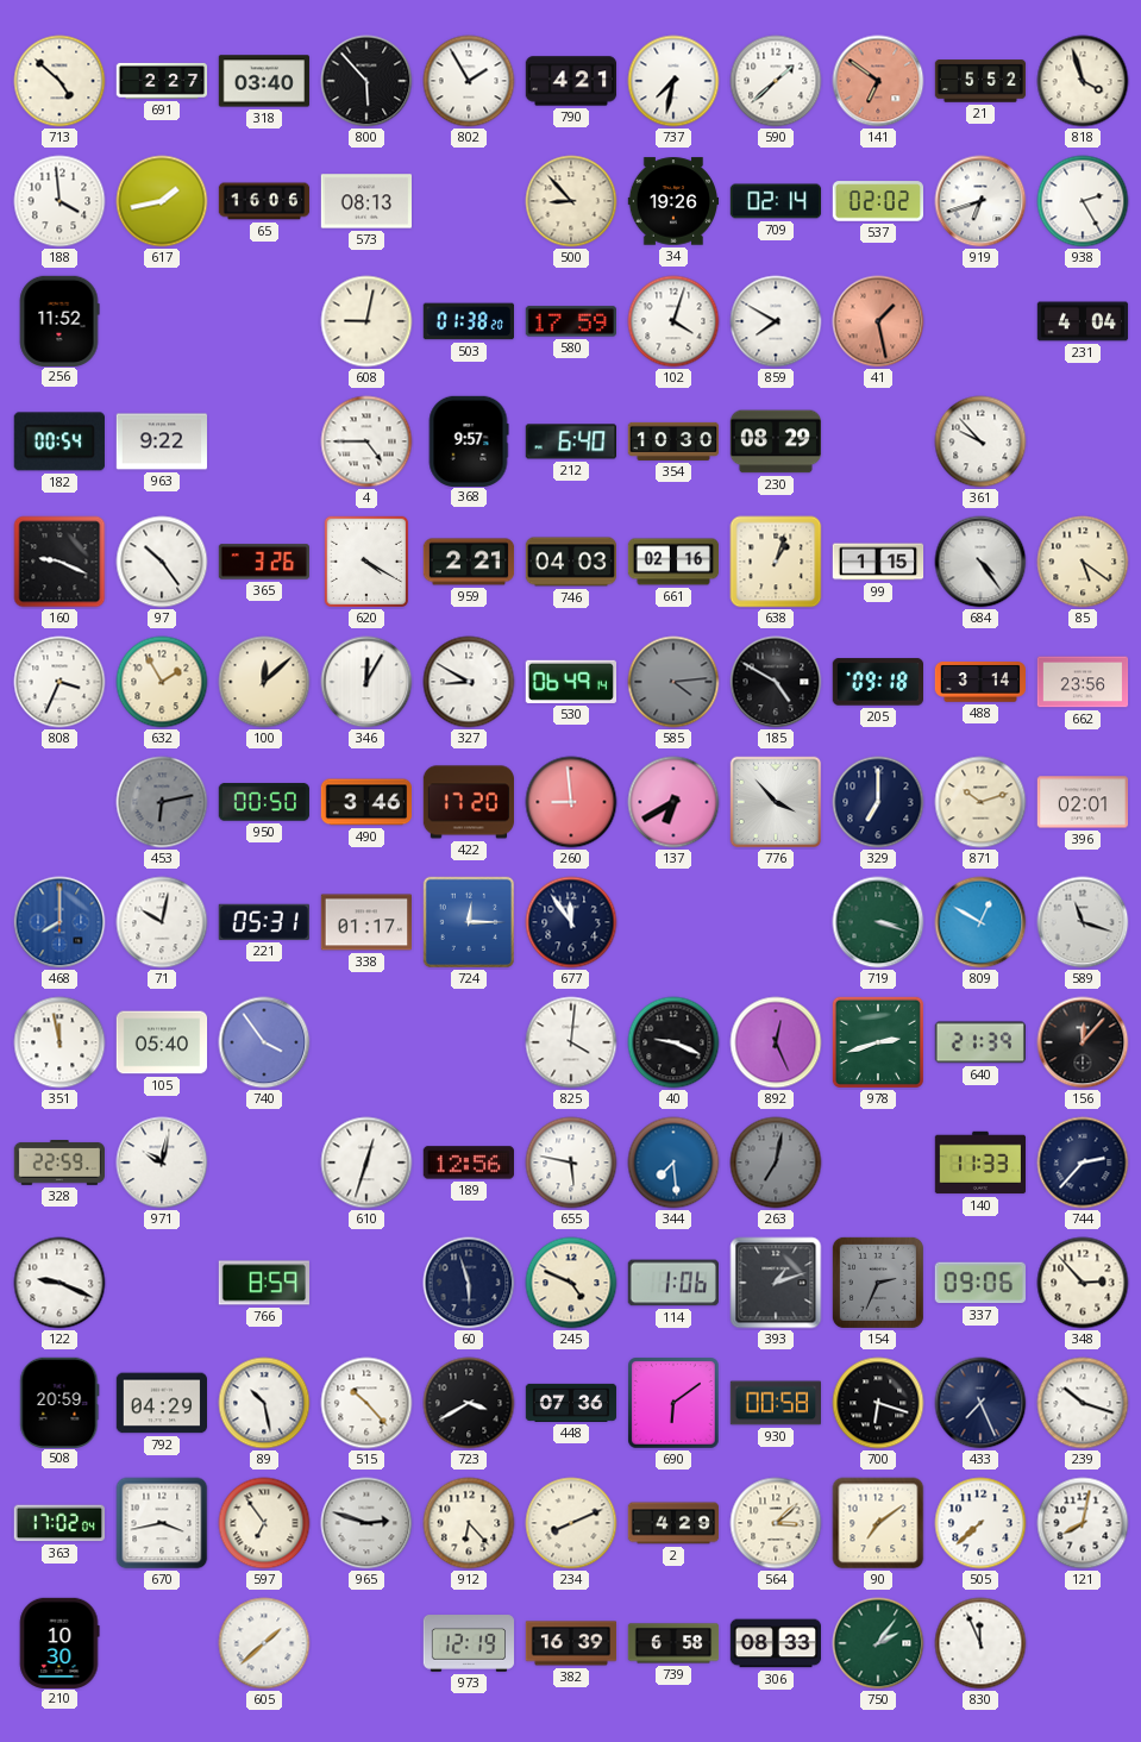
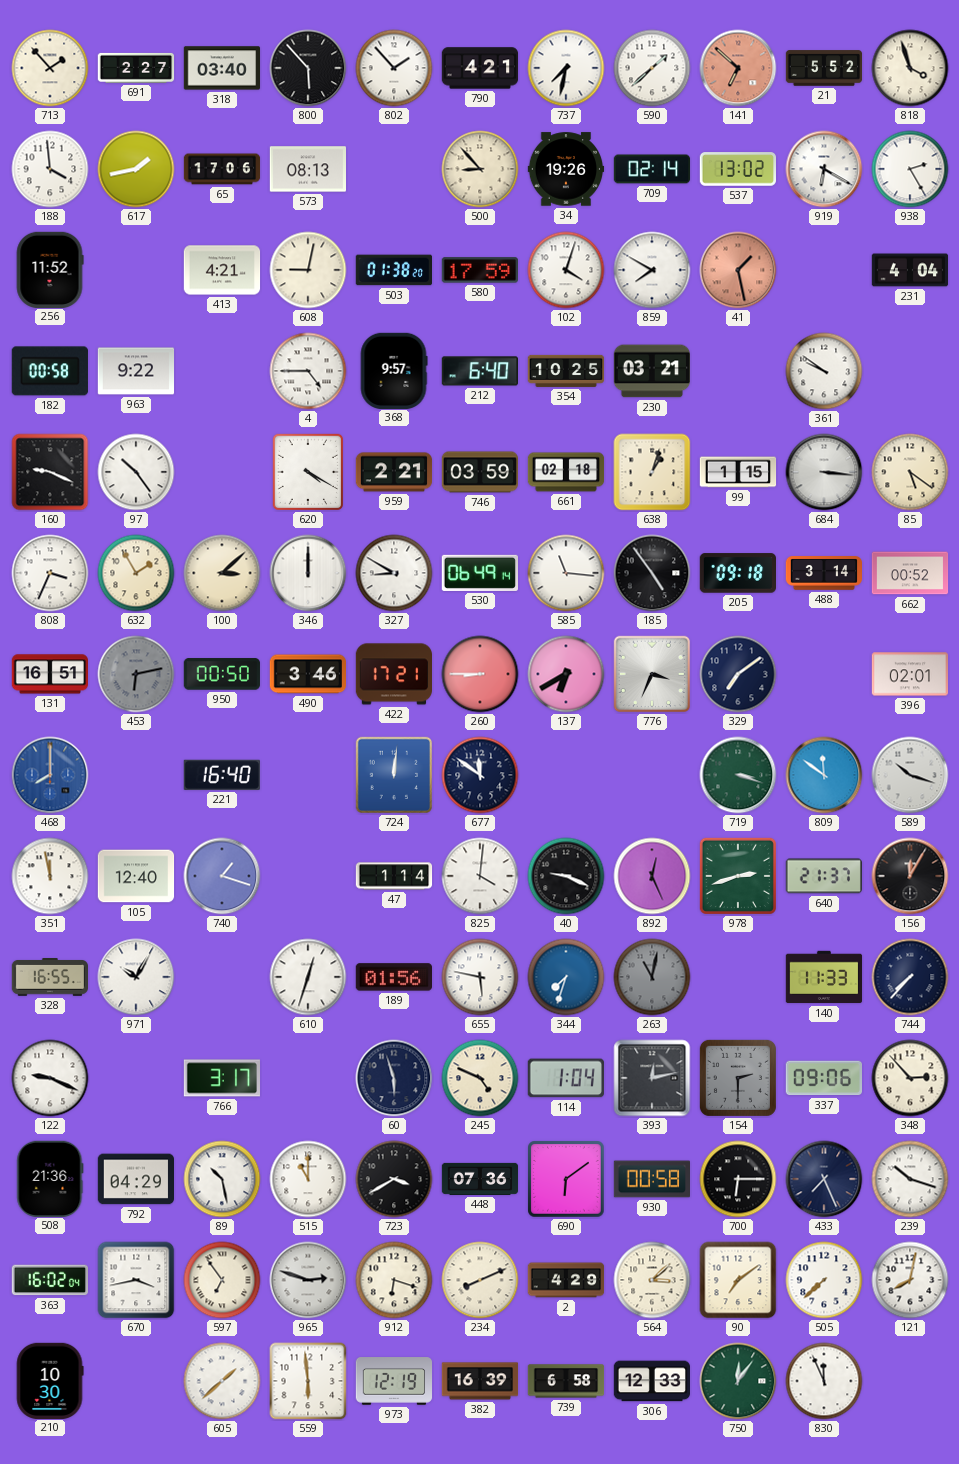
713: 4:52 -> 1:53 (50, 68)
802: 1:55 -> 1:53 (394, 68)
141: 6:51 -> 6:52 (738, 68)
65: 16:06 -> 17:06 (222, 169)
537: 02:02 -> 13:02 (737, 169)
919: 6:42 -> 6:20 (824, 169)
413: none -> 4:21 (222, 270)
182: 00:54 -> 00:58 (50, 371)
354: 10:30 -> 10:25 (566, 371)
230: 08:29 -> 03:21 (651, 371)
361: 9:53 -> 9:51 (824, 371)
365: 3:26 -> none (263, 562)
746: 04:03 -> 03:59 (480, 472)
661: 02:16 -> 02:18 (566, 472)
684: 4:24 -> 3:16 (824, 472)
100: 12:08 -> 3:08 (222, 573)
346: 12:05 -> 12:00 (308, 573)
585: 4:14 -> 11:16 (566, 573)
585 dial: grey -> white (566, 573)
185: 4:50 -> 4:54 (652, 573)
662: 23:56 -> 00:52 (910, 573)
131: none -> 16:51 (49, 674)
422: 17:20 -> 17:21 (393, 674)
260: 8:59 -> 8:45 (480, 674)
776: 3:53 -> 3:34 (652, 674)
329: 7:00 -> 7:09 (738, 674)
871: 10:12 -> none (980, 802)
71: 10:02 -> none (162, 922)
221: 05:31 -> 16:40 (222, 775)
338: 01:17 -> none (365, 922)
724: 12:15 -> 12:01 (394, 775)
677: 11:54 -> 11:51 (480, 775)
809: 12:50 -> 11:51 (824, 775)
589: 11:18 -> 10:18 (910, 775)
105: 05:40 -> 12:40 (136, 876)
740: 3:54 -> 1:18 (222, 876)
47: none -> 1:14 (394, 876)
640: 21:39 -> 21:37 (824, 876)
156: 12:07 -> 12:05 (910, 876)
328: 22:59 -> 16:55 (49, 978)
971: 10:02 -> 10:05 (136, 977)
189: 12:56 -> 01:56 (393, 977)
344: 7:29 -> 7:33 (566, 977)
263: 7:02 -> 11:02 (652, 977)
744: 2:37 -> 7:37 (910, 977)
766: 8:59 -> 3:17 (222, 1078)
114: 1:06 -> 1:04 (566, 1078)
393: 1:12 -> 12:13 (652, 1078)
154: 2:34 -> 2:30 (738, 1078)
508: 20:59 -> 21:36 (50, 1178)
515: 10:23 -> 11:00 (308, 1179)
700: 6:18 -> 6:15 (738, 1179)
363: 17:02 -> 16:02 (49, 1280)
912: 6:23 -> 6:18 (394, 1280)
559: none -> 5:59 (308, 1381)
306: 08:33 -> 12:33 (651, 1381)
750: 2:06 -> 12:06 (738, 1381)
